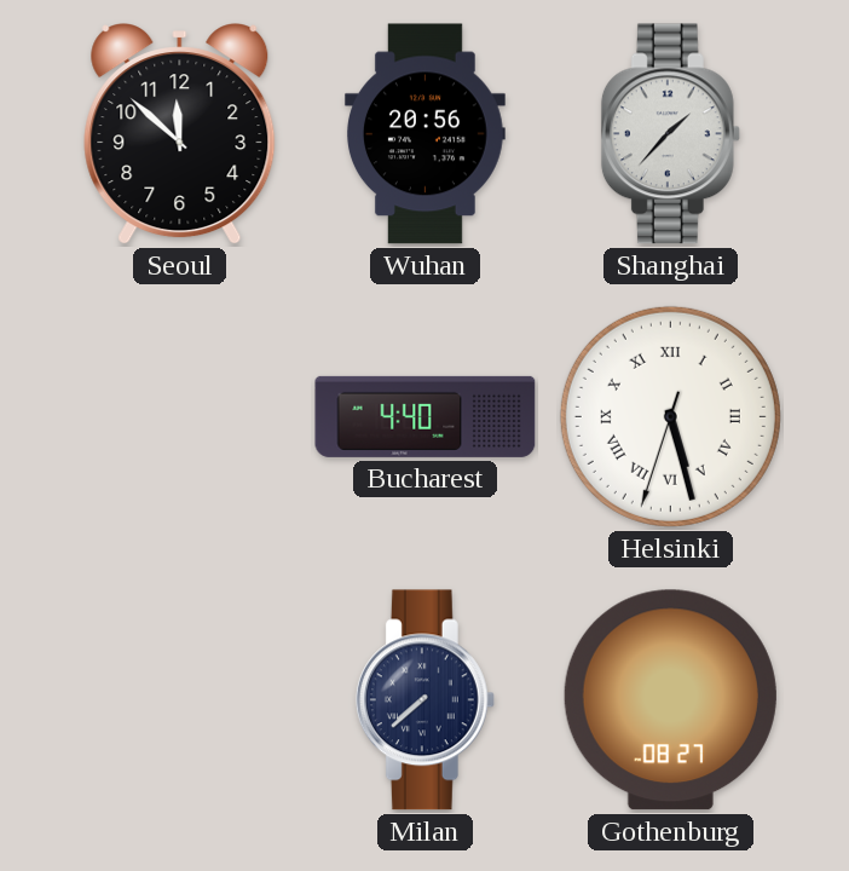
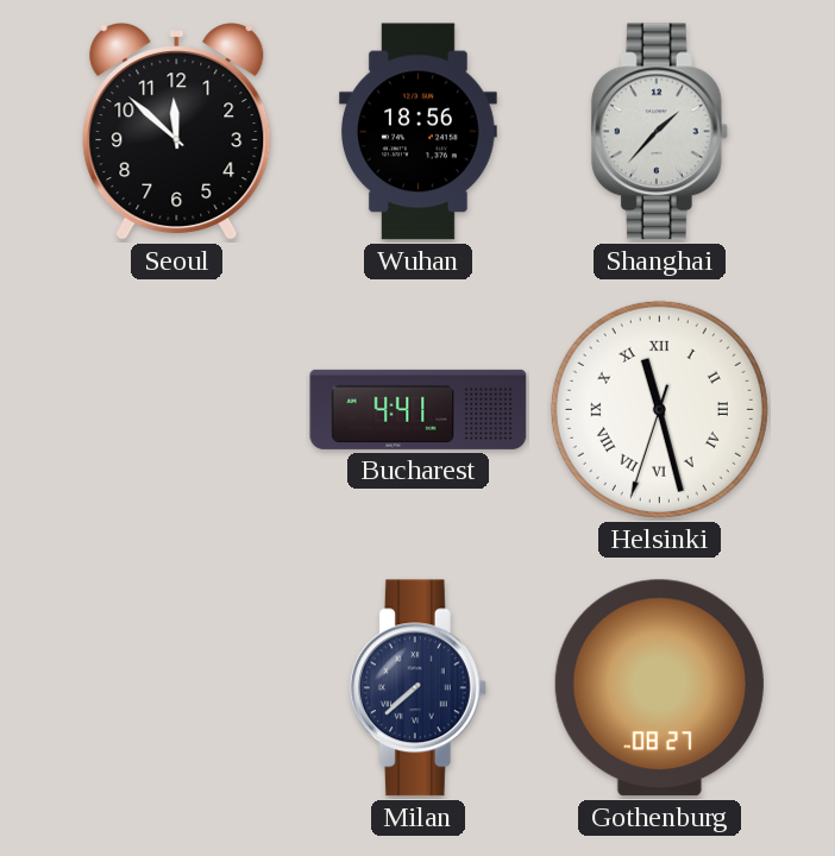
Wuhan: 20:56 -> 18:56 (417, 132)
Bucharest: 4:40 -> 4:41 (419, 409)
Helsinki: 5:27 -> 11:27 (659, 409)
